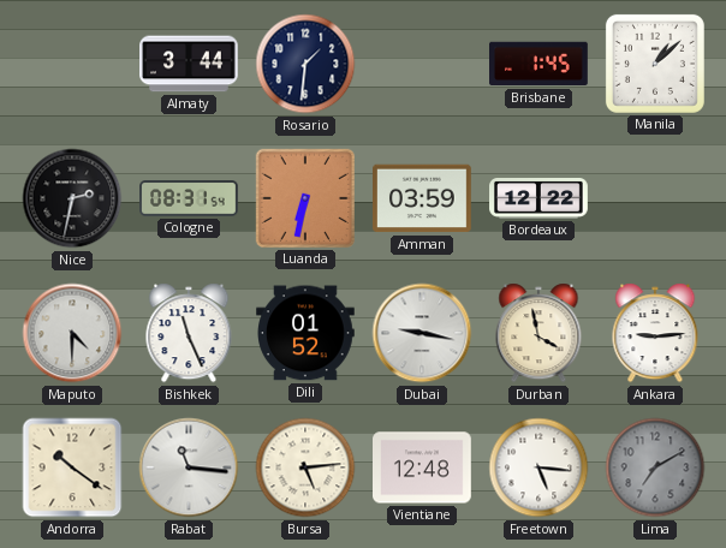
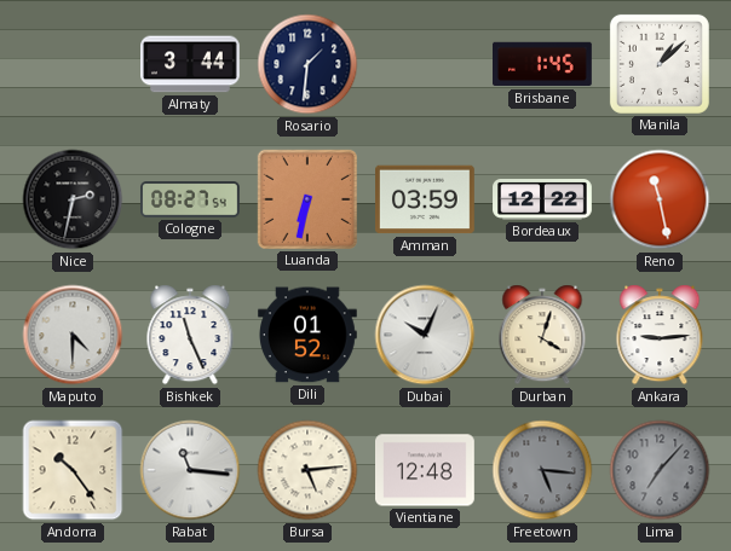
Cologne: 08:31 -> 08:27 (190, 199)
Reno: none -> 11:28 (660, 199)
Dubai: 9:17 -> 10:04 (425, 335)
Durban: 3:58 -> 4:03 (542, 335)
Andorra: 10:21 -> 10:24 (73, 470)
Freetown dial: white -> grey (542, 470)
Lima: 7:10 -> 7:07 (660, 470)
